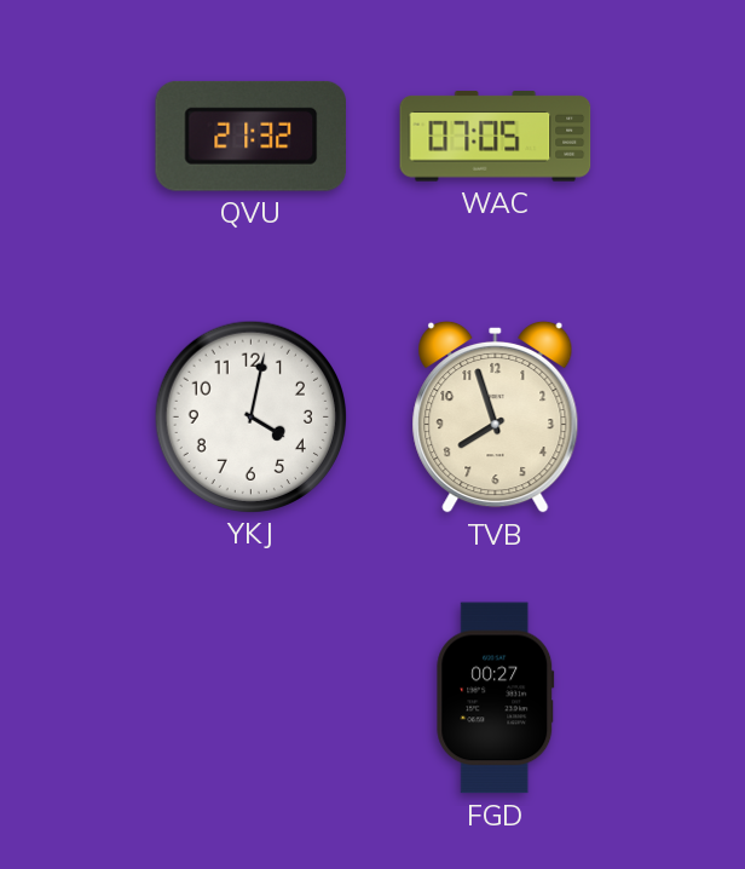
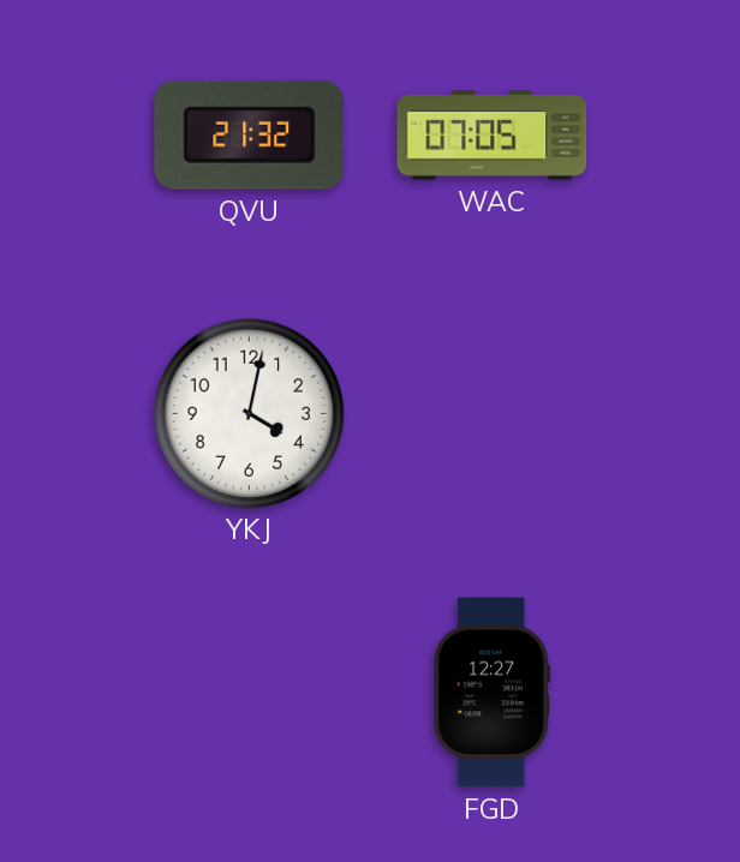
TVB: 7:57 -> none (496, 416)
FGD: 00:27 -> 12:27 (493, 693)
